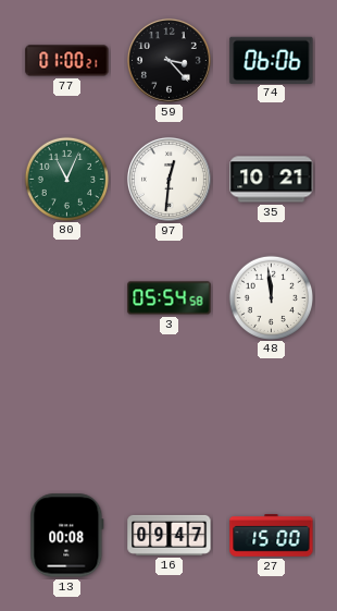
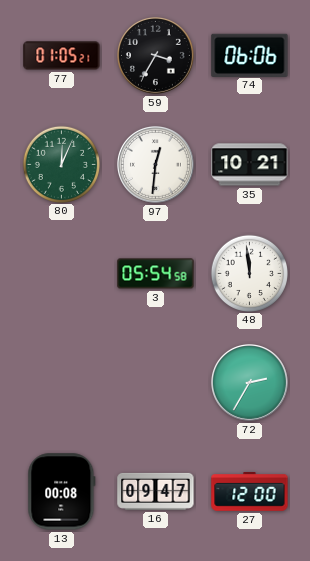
77: 01:00 -> 01:05 (62, 56)
59: 3:23 -> 3:35 (155, 55)
80: 11:04 -> 12:04 (61, 164)
72: none -> 2:35 (249, 382)
27: 15:00 -> 12:00 (250, 492)
